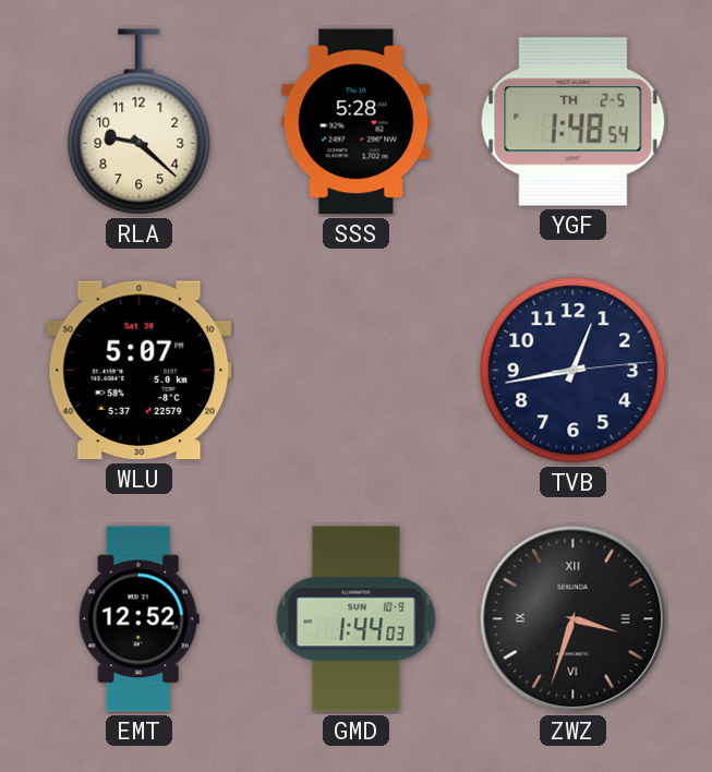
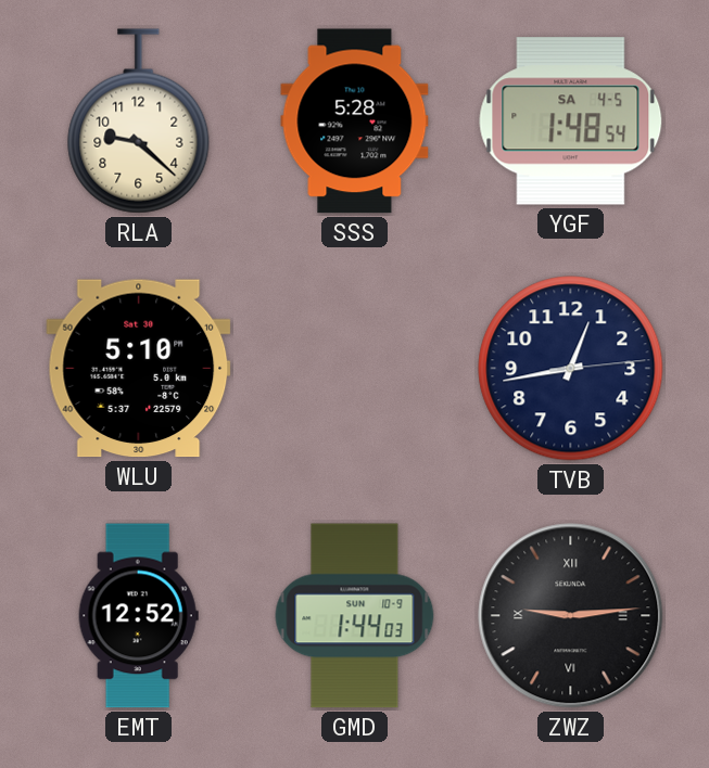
YGF date: TH 2-5 -> SA 4-5 (571, 121)
WLU: 5:07 -> 5:10 (139, 369)
ZWZ: 3:33 -> 9:14 (571, 616)
